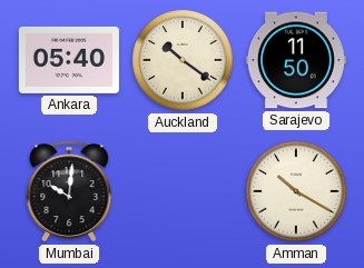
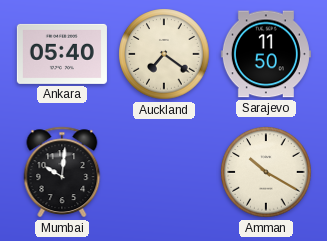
Auckland: 10:21 -> 7:21 (164, 54)
